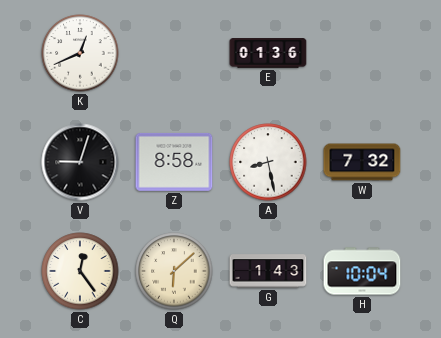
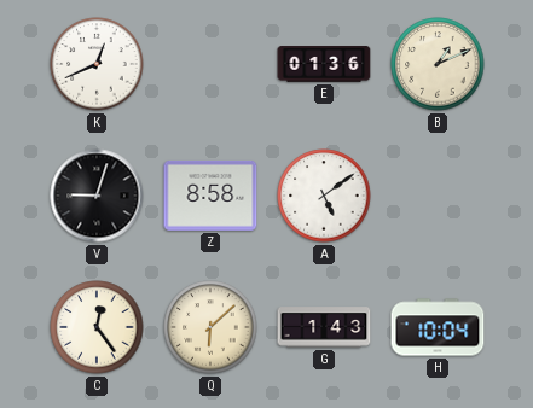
B: none -> 1:11 (438, 64)
A: 8:28 -> 5:09 (324, 196)
W: 7:32 -> none (362, 162)
